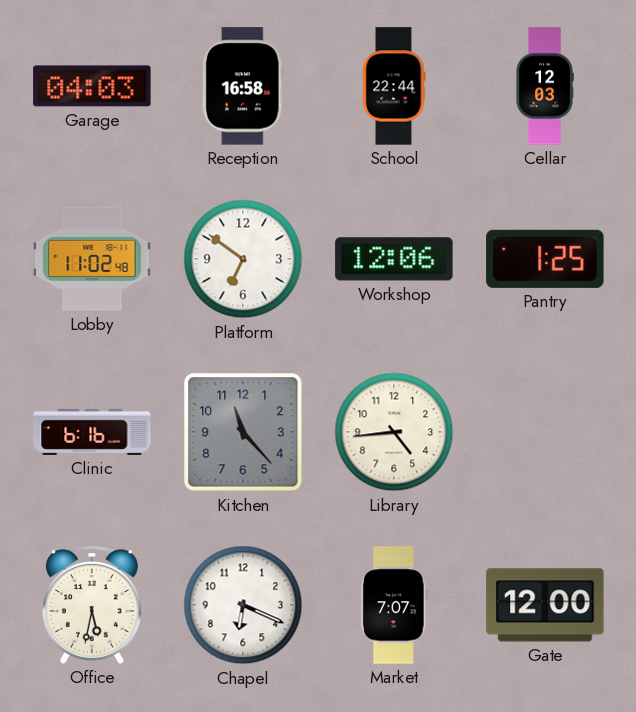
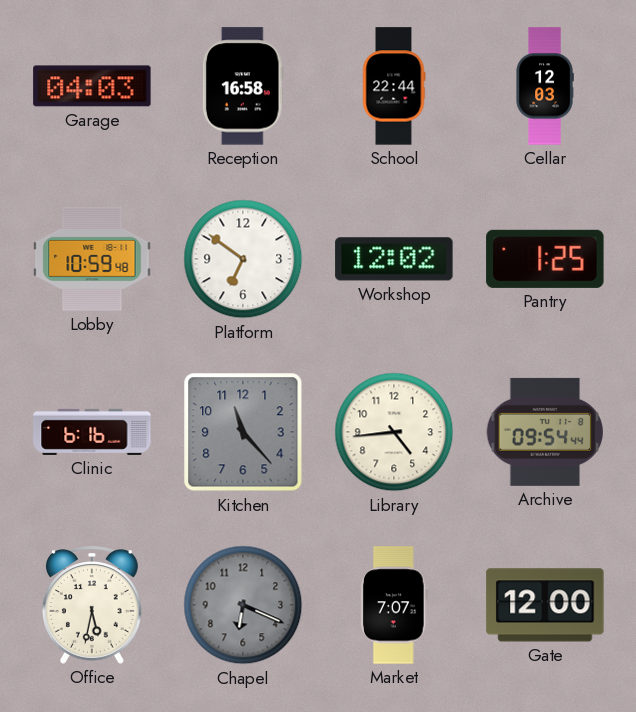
Lobby: 11:02 -> 10:59 (92, 259)
Workshop: 12:06 -> 12:02 (394, 259)
Archive: none -> 09:54 (545, 432)
Chapel dial: white -> grey (243, 605)
